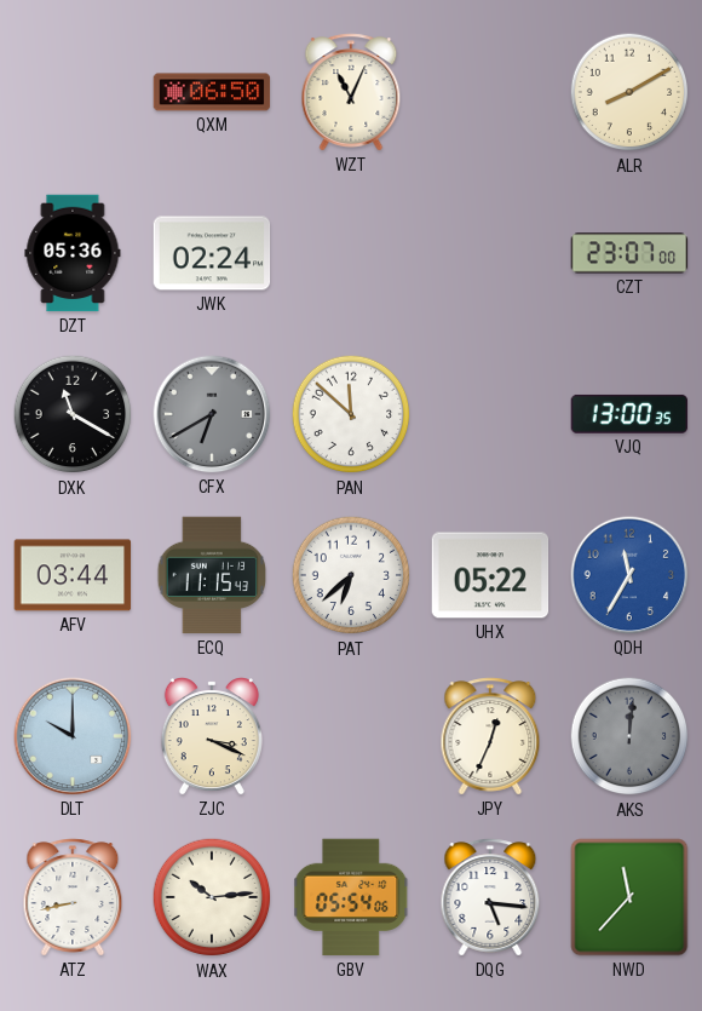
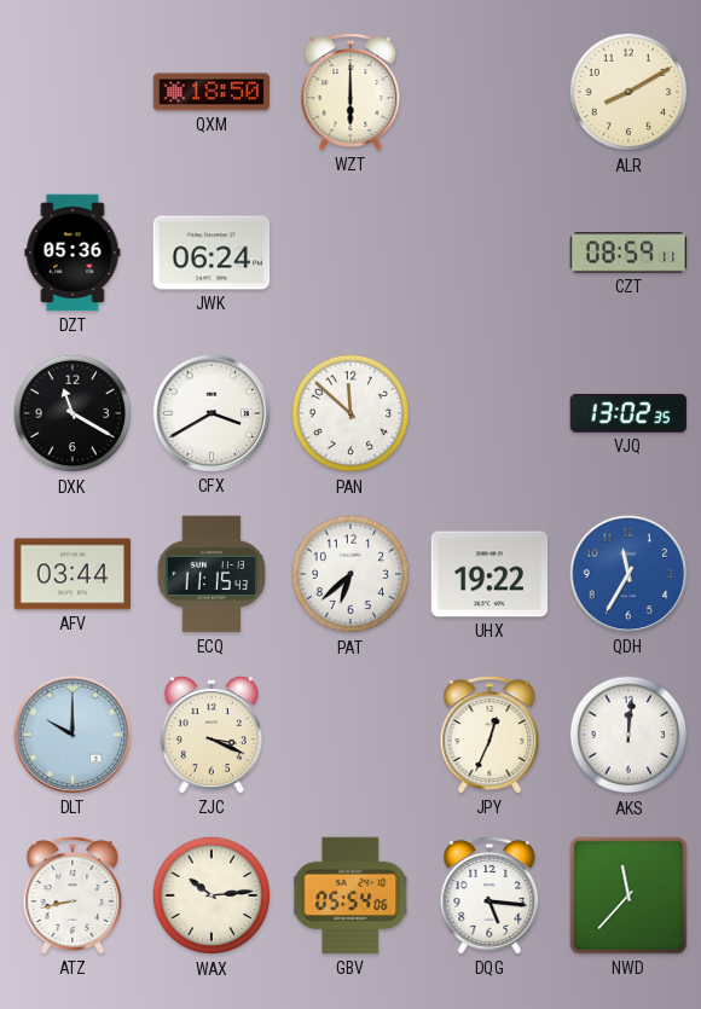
QXM: 06:50 -> 18:50 (212, 92)
WZT: 11:04 -> 6:00 (350, 92)
JWK: 02:24 -> 06:24 (212, 253)
CZT: 23:07 -> 08:59 (628, 253)
CFX: 6:40 -> 3:40 (212, 413)
CFX dial: grey -> white (212, 413)
VJQ: 13:00 -> 13:02 (628, 413)
UHX: 05:22 -> 19:22 (489, 574)
AKS dial: grey -> white (628, 735)
